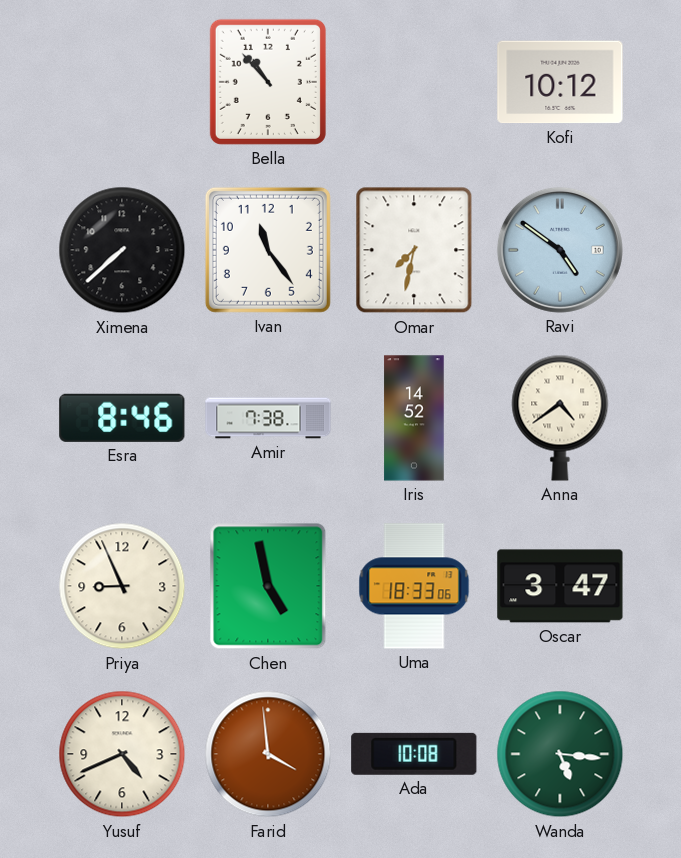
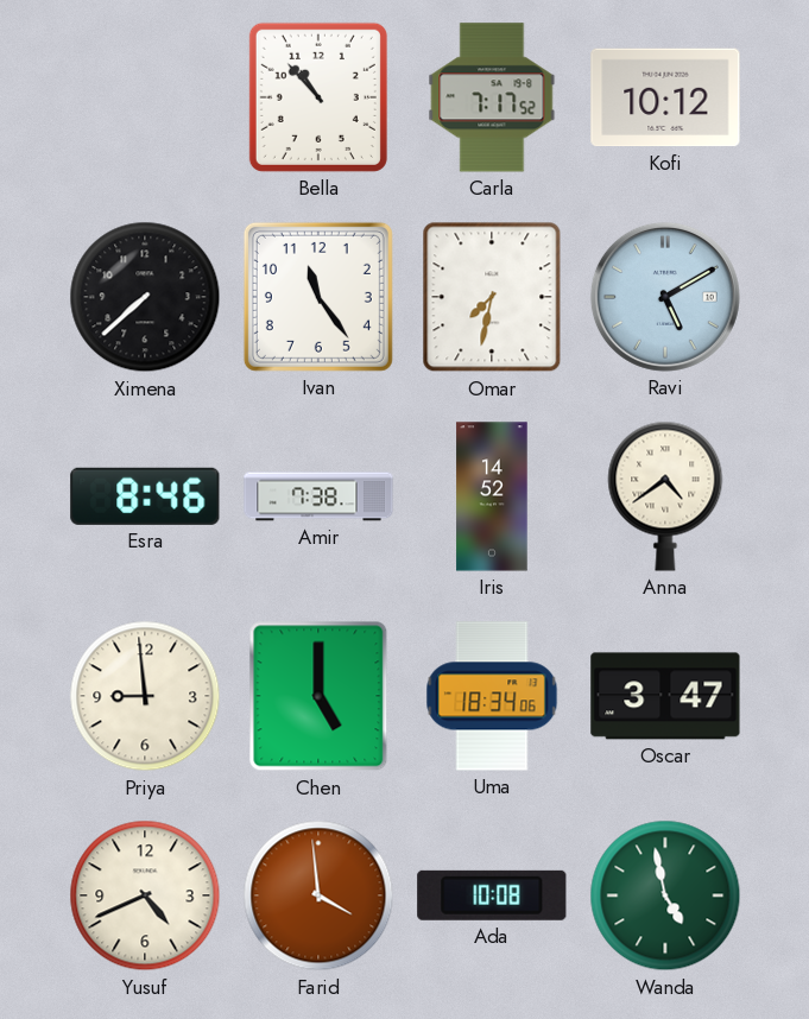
Carla: none -> 7:17 (492, 97)
Ravi: 4:51 -> 5:10 (665, 297)
Priya: 8:56 -> 8:59 (145, 696)
Chen: 4:58 -> 5:00 (318, 696)
Uma: 18:33 -> 18:34 (492, 696)
Wanda: 5:16 -> 4:58 (665, 895)
